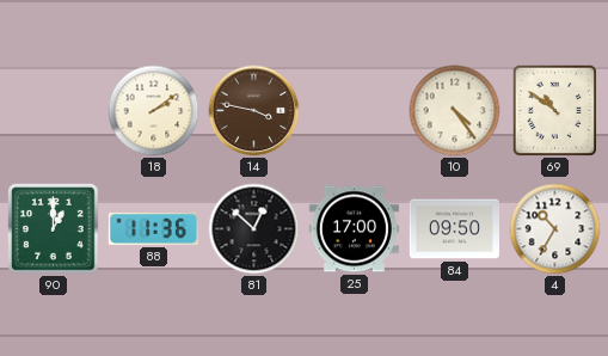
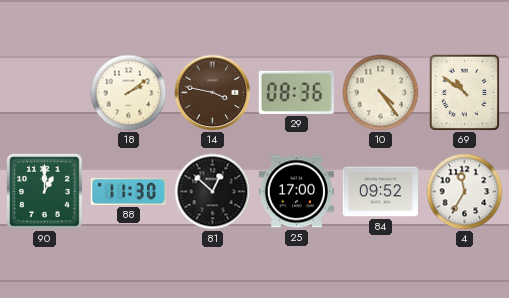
29: none -> 08:36 (296, 92)
88: 11:36 -> 11:30 (128, 191)
84: 09:50 -> 09:52 (380, 192)
4: 10:35 -> 11:35 (465, 192)
